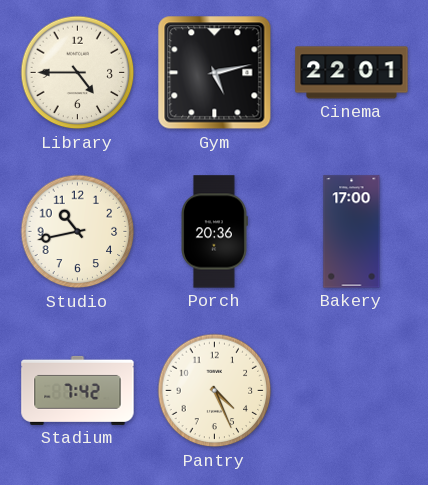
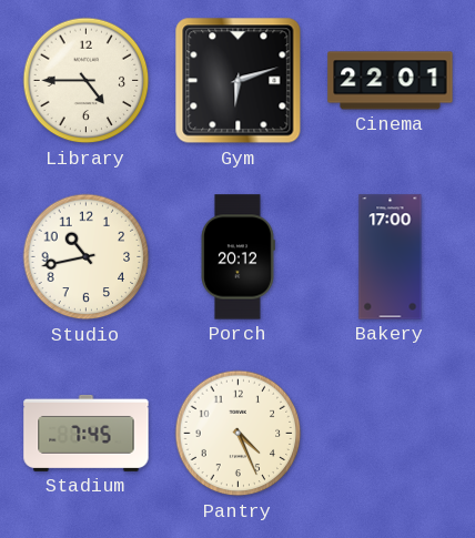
Gym: 5:13 -> 6:12 (239, 81)
Porch: 20:36 -> 20:12 (239, 257)
Stadium: 7:42 -> 7:45 (87, 433)
